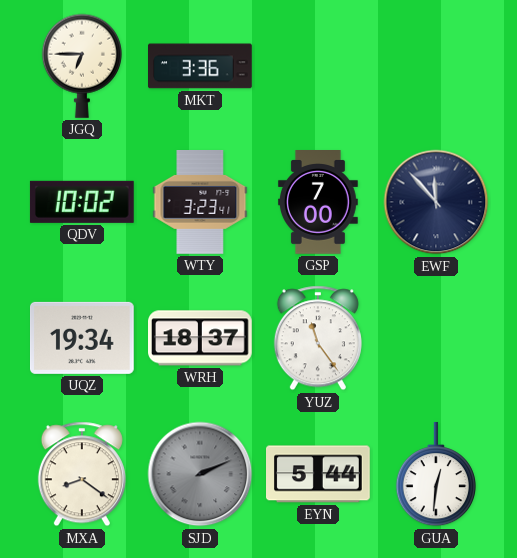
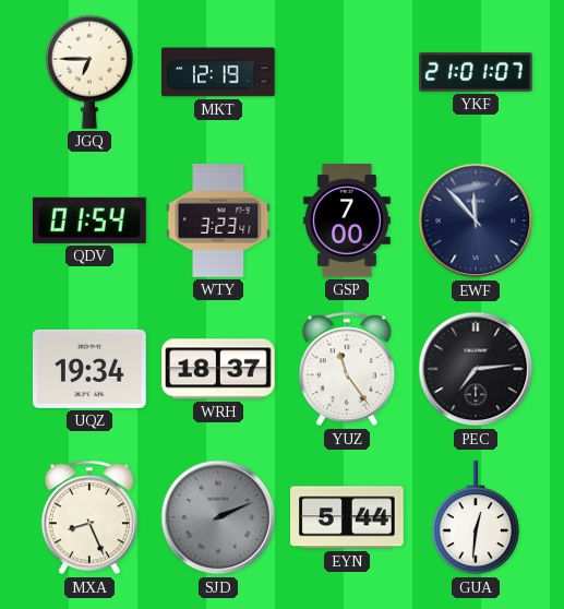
MKT: 3:36 -> 12:19 (219, 72)
YKF: none -> 21:01 (476, 72)
QDV: 10:02 -> 01:54 (89, 220)
PEC: none -> 7:14 (476, 369)
MXA: 8:21 -> 8:26 (89, 517)
